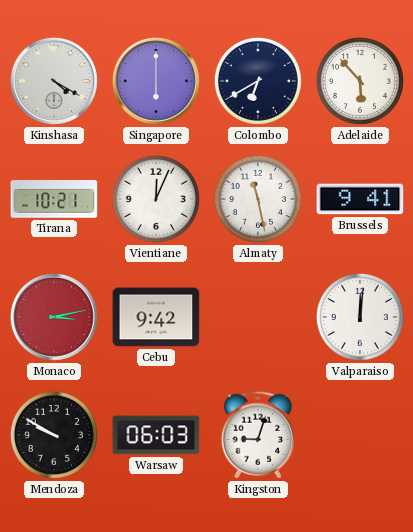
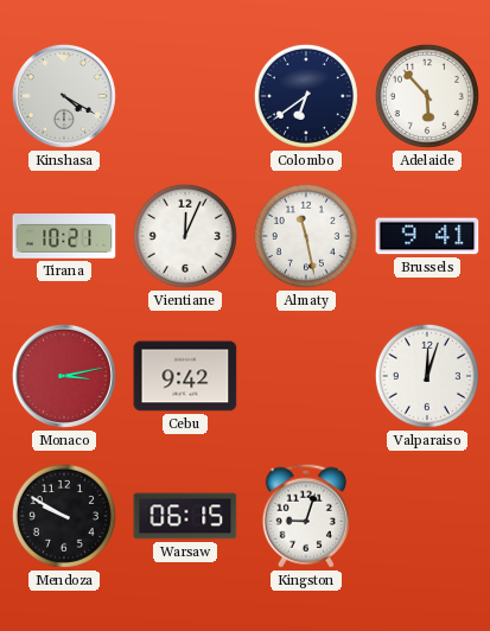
Singapore: 6:00 -> none (156, 81)
Colombo: 6:40 -> 6:39 (306, 96)
Valparaiso: 12:01 -> 12:03 (427, 376)
Warsaw: 06:03 -> 06:15 (185, 516)
